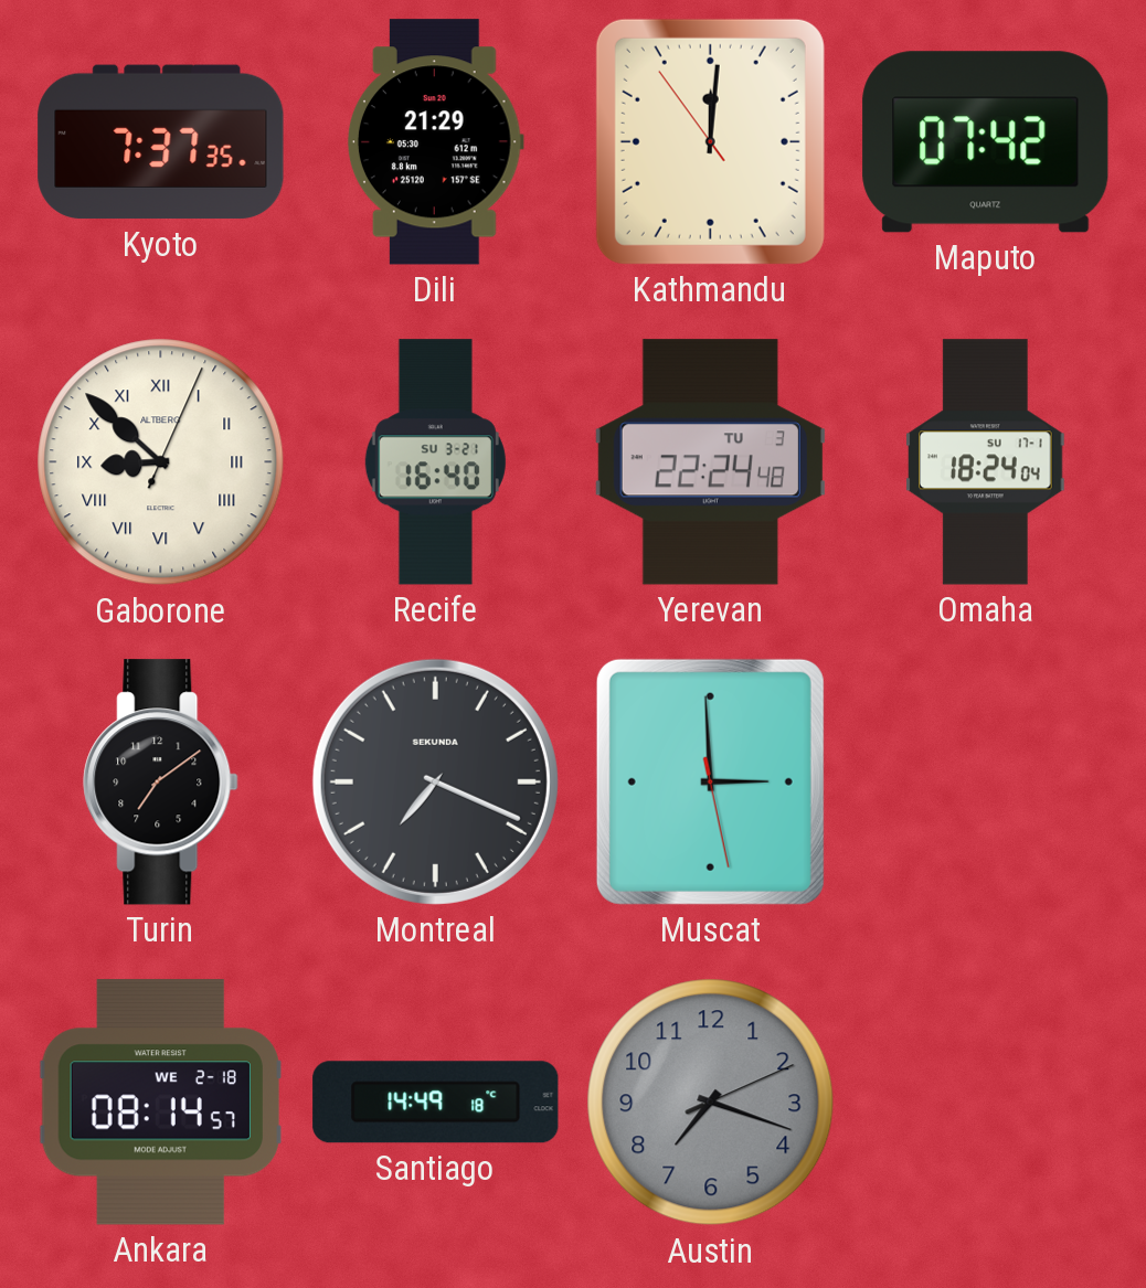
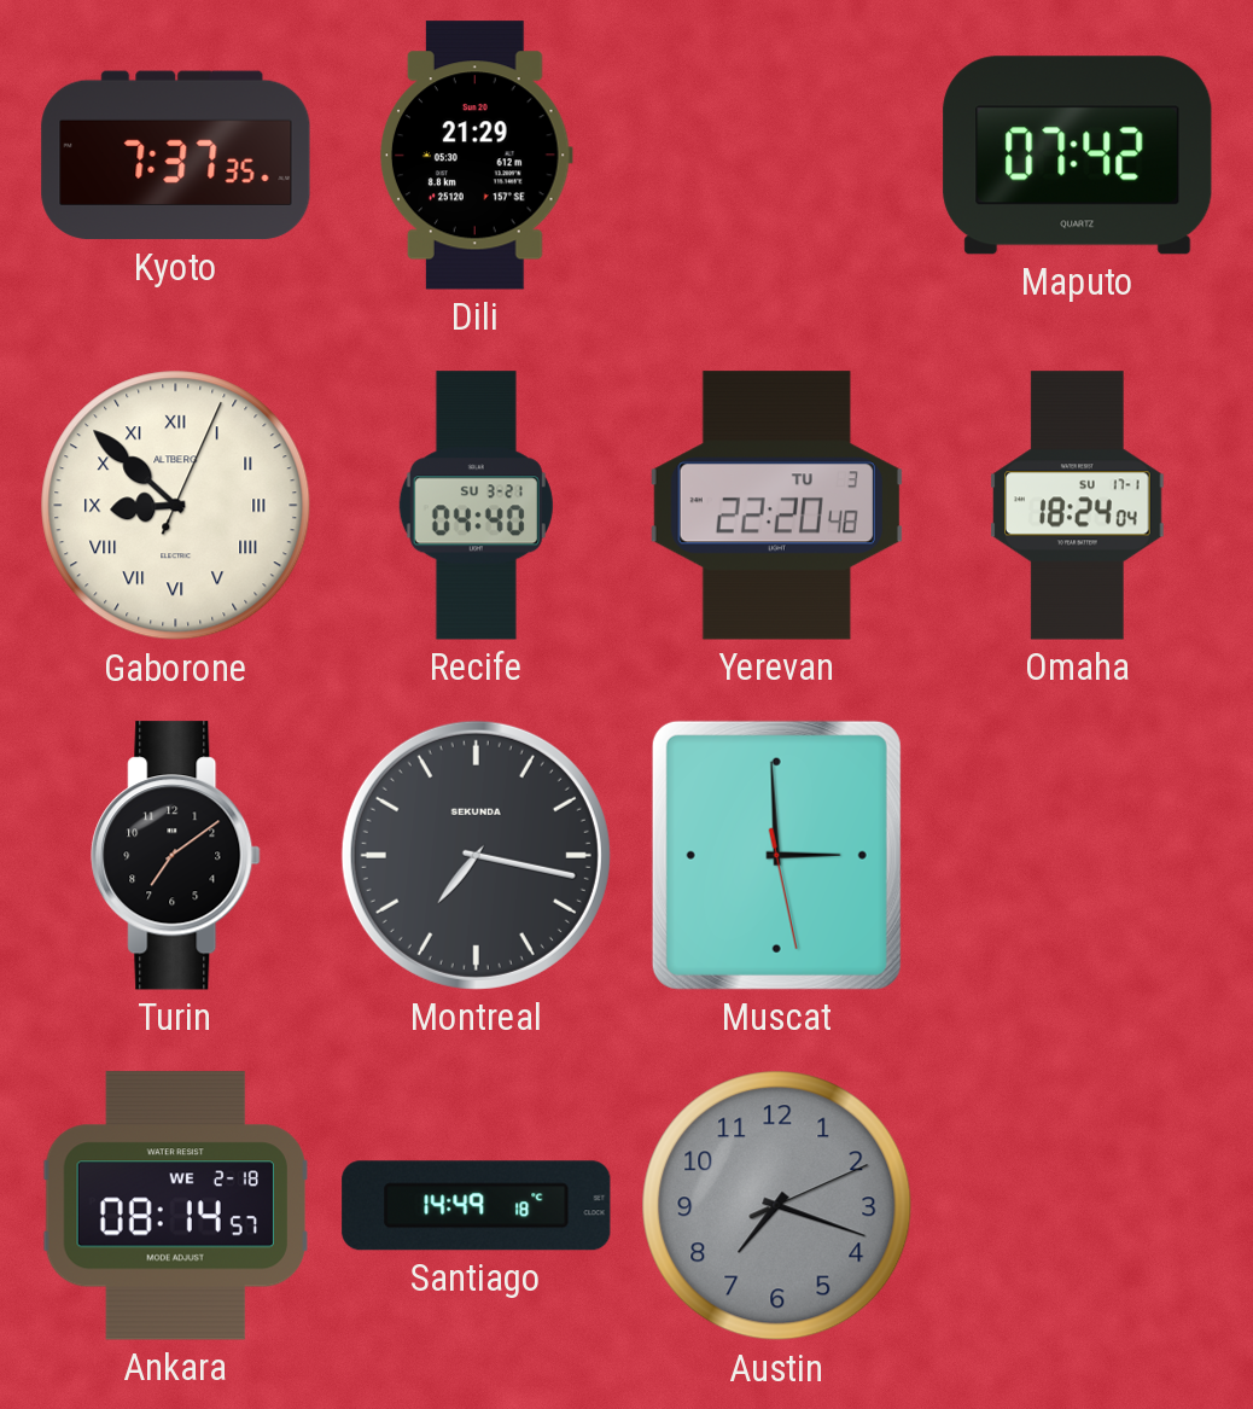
Kathmandu: 12:00 -> none (710, 141)
Recife: 16:40 -> 04:40 (476, 506)
Yerevan: 22:24 -> 22:20 (776, 506)
Montreal: 7:19 -> 7:17 (476, 855)
